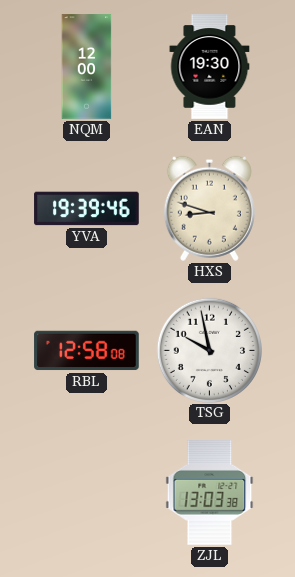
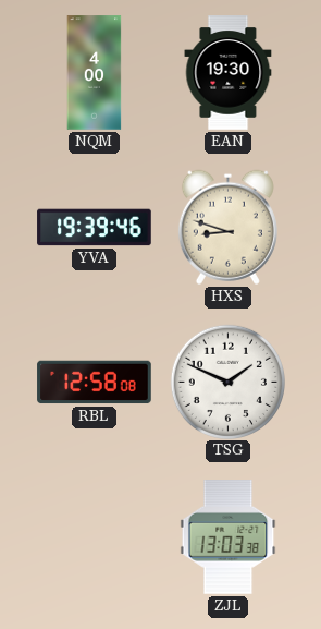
NQM: 12:00 -> 4:00 (95, 73)
TSG: 9:58 -> 1:49 (227, 382)
